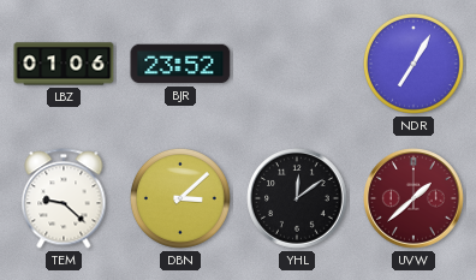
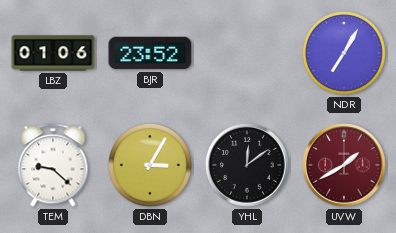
DBN: 3:08 -> 3:05 (150, 165)
UVW: 1:38 -> 1:40 (344, 165)
